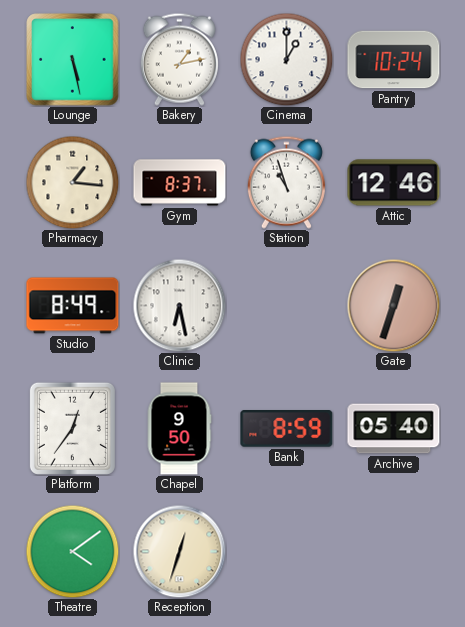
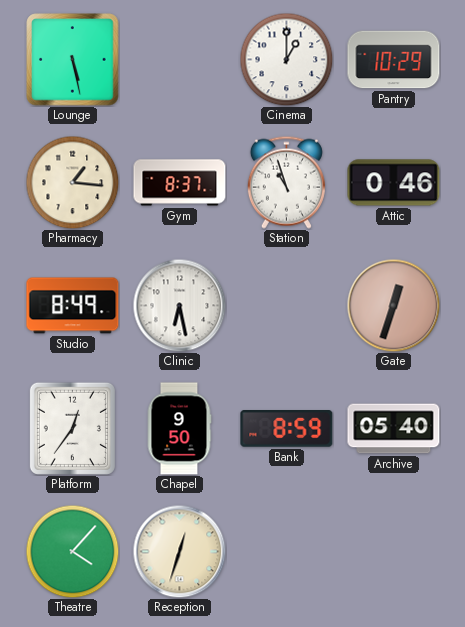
Bakery: 1:13 -> none (179, 59)
Pantry: 10:24 -> 10:29 (394, 60)
Attic: 12:46 -> 0:46 (394, 183)
Theatre: 4:09 -> 4:07 (72, 551)
